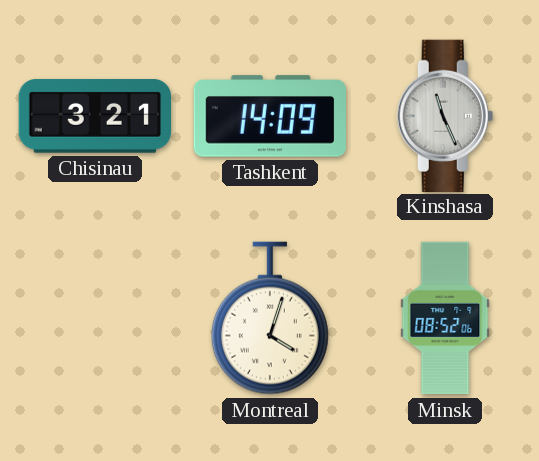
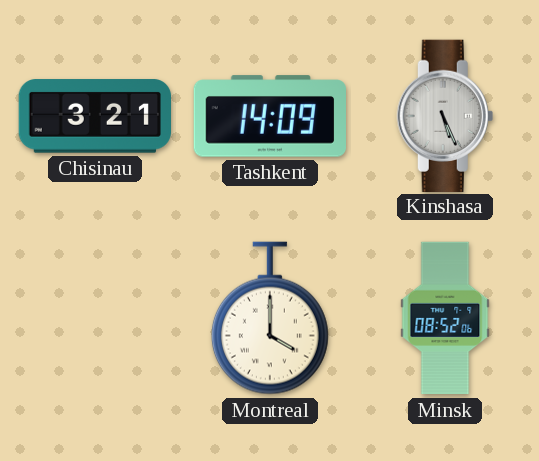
Kinshasa: 11:26 -> 5:26 (445, 115)
Montreal: 4:03 -> 4:00 (270, 318)
